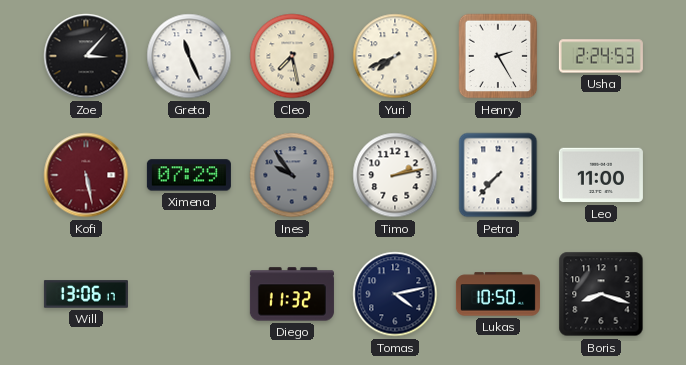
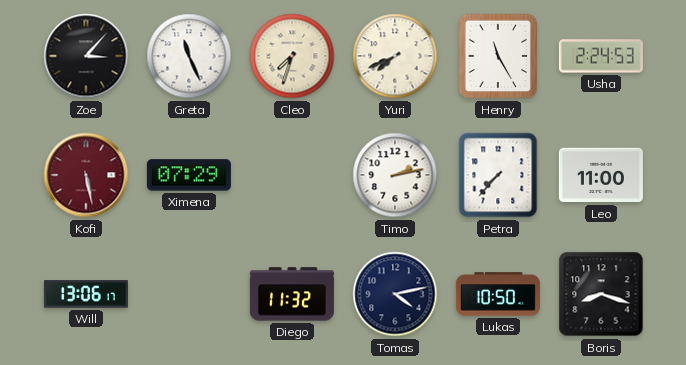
Cleo: 7:28 -> 7:33 (292, 56)
Henry: 2:25 -> 11:25 (498, 56)
Ines: 9:54 -> none (292, 175)
